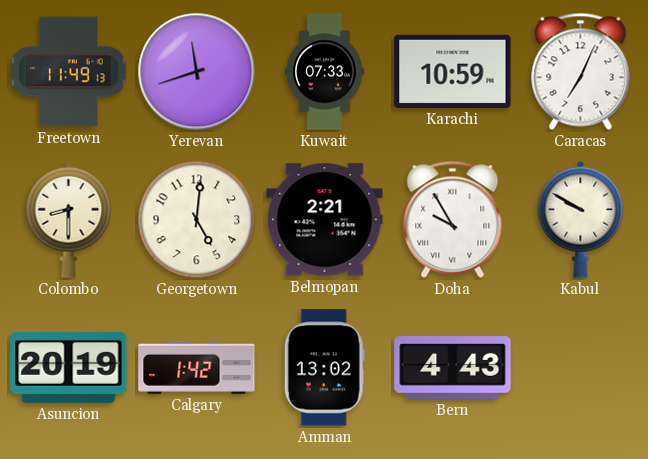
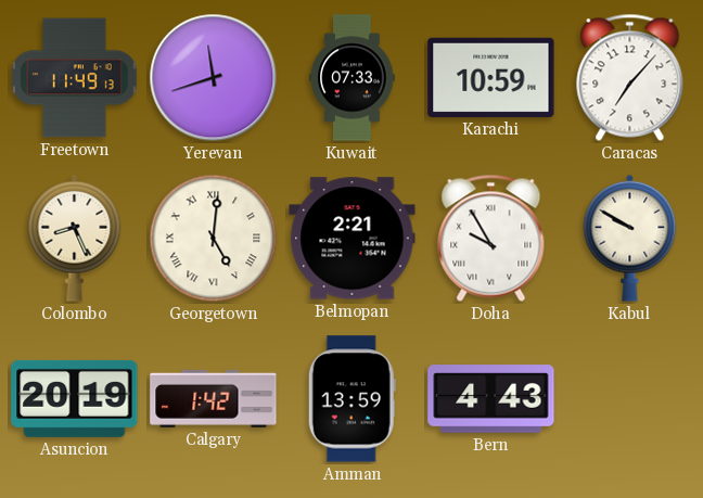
Caracas: 7:04 -> 7:07 (630, 77)
Colombo: 8:30 -> 8:26 (75, 238)
Georgetown numerals: Arabic -> Roman (214, 239)
Amman: 13:02 -> 13:59 (351, 399)
